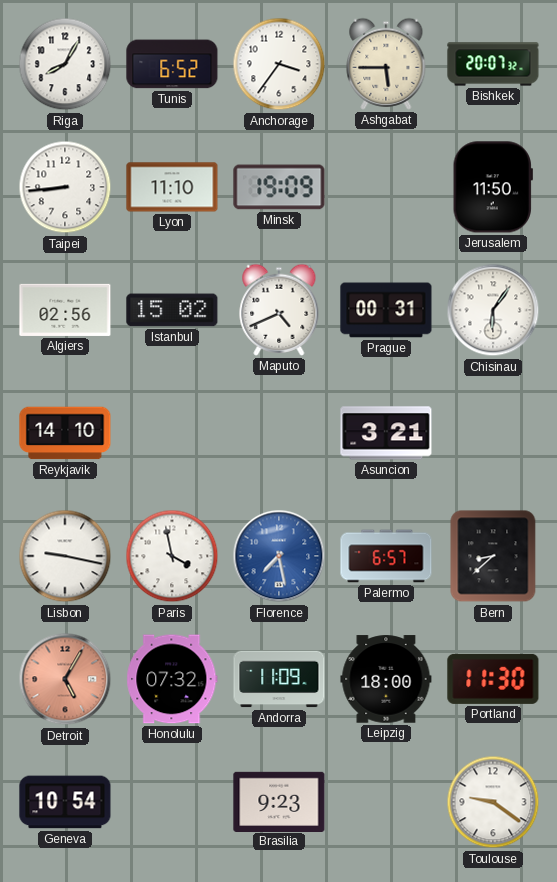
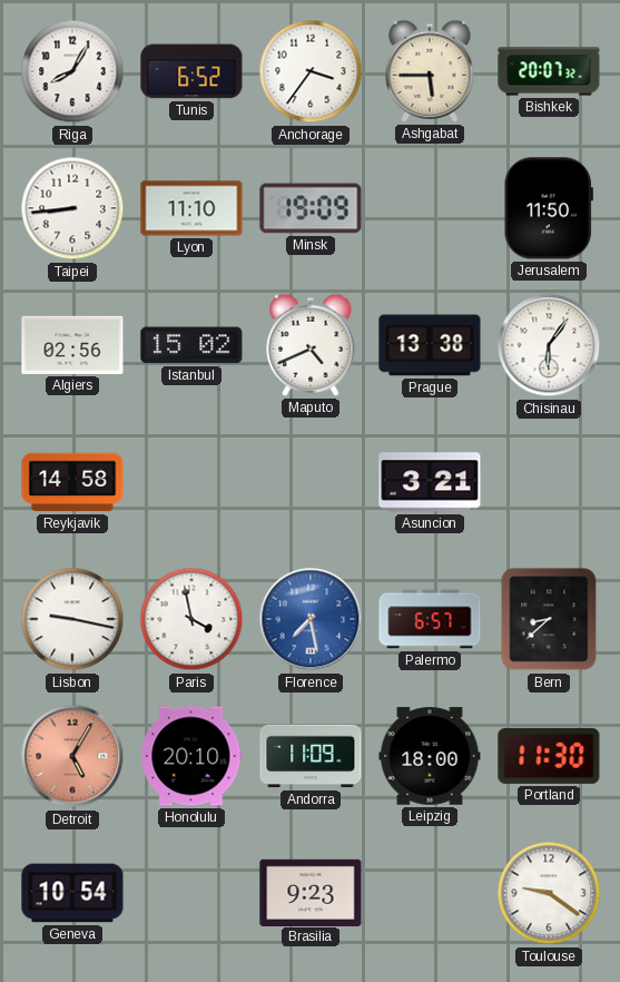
Prague: 00:31 -> 13:38 (430, 345)
Reykjavik: 14:10 -> 14:58 (72, 482)
Honolulu: 07:32 -> 20:10 (191, 756)
